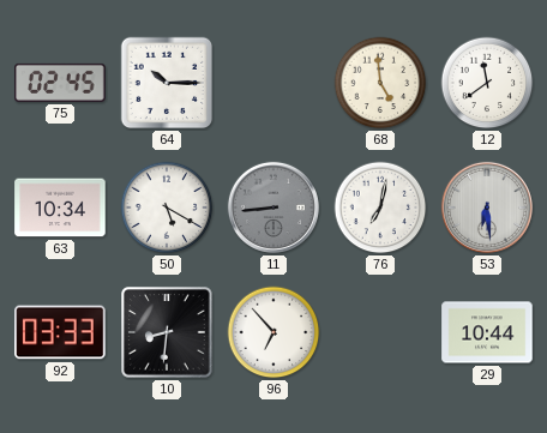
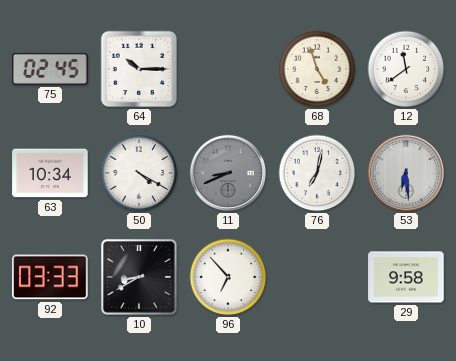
68: 4:59 -> 4:57 (317, 69)
50: 5:20 -> 4:20 (139, 173)
11: 8:44 -> 8:41 (228, 173)
10: 8:31 -> 8:40 (139, 277)
29: 10:44 -> 9:58 (406, 277)
